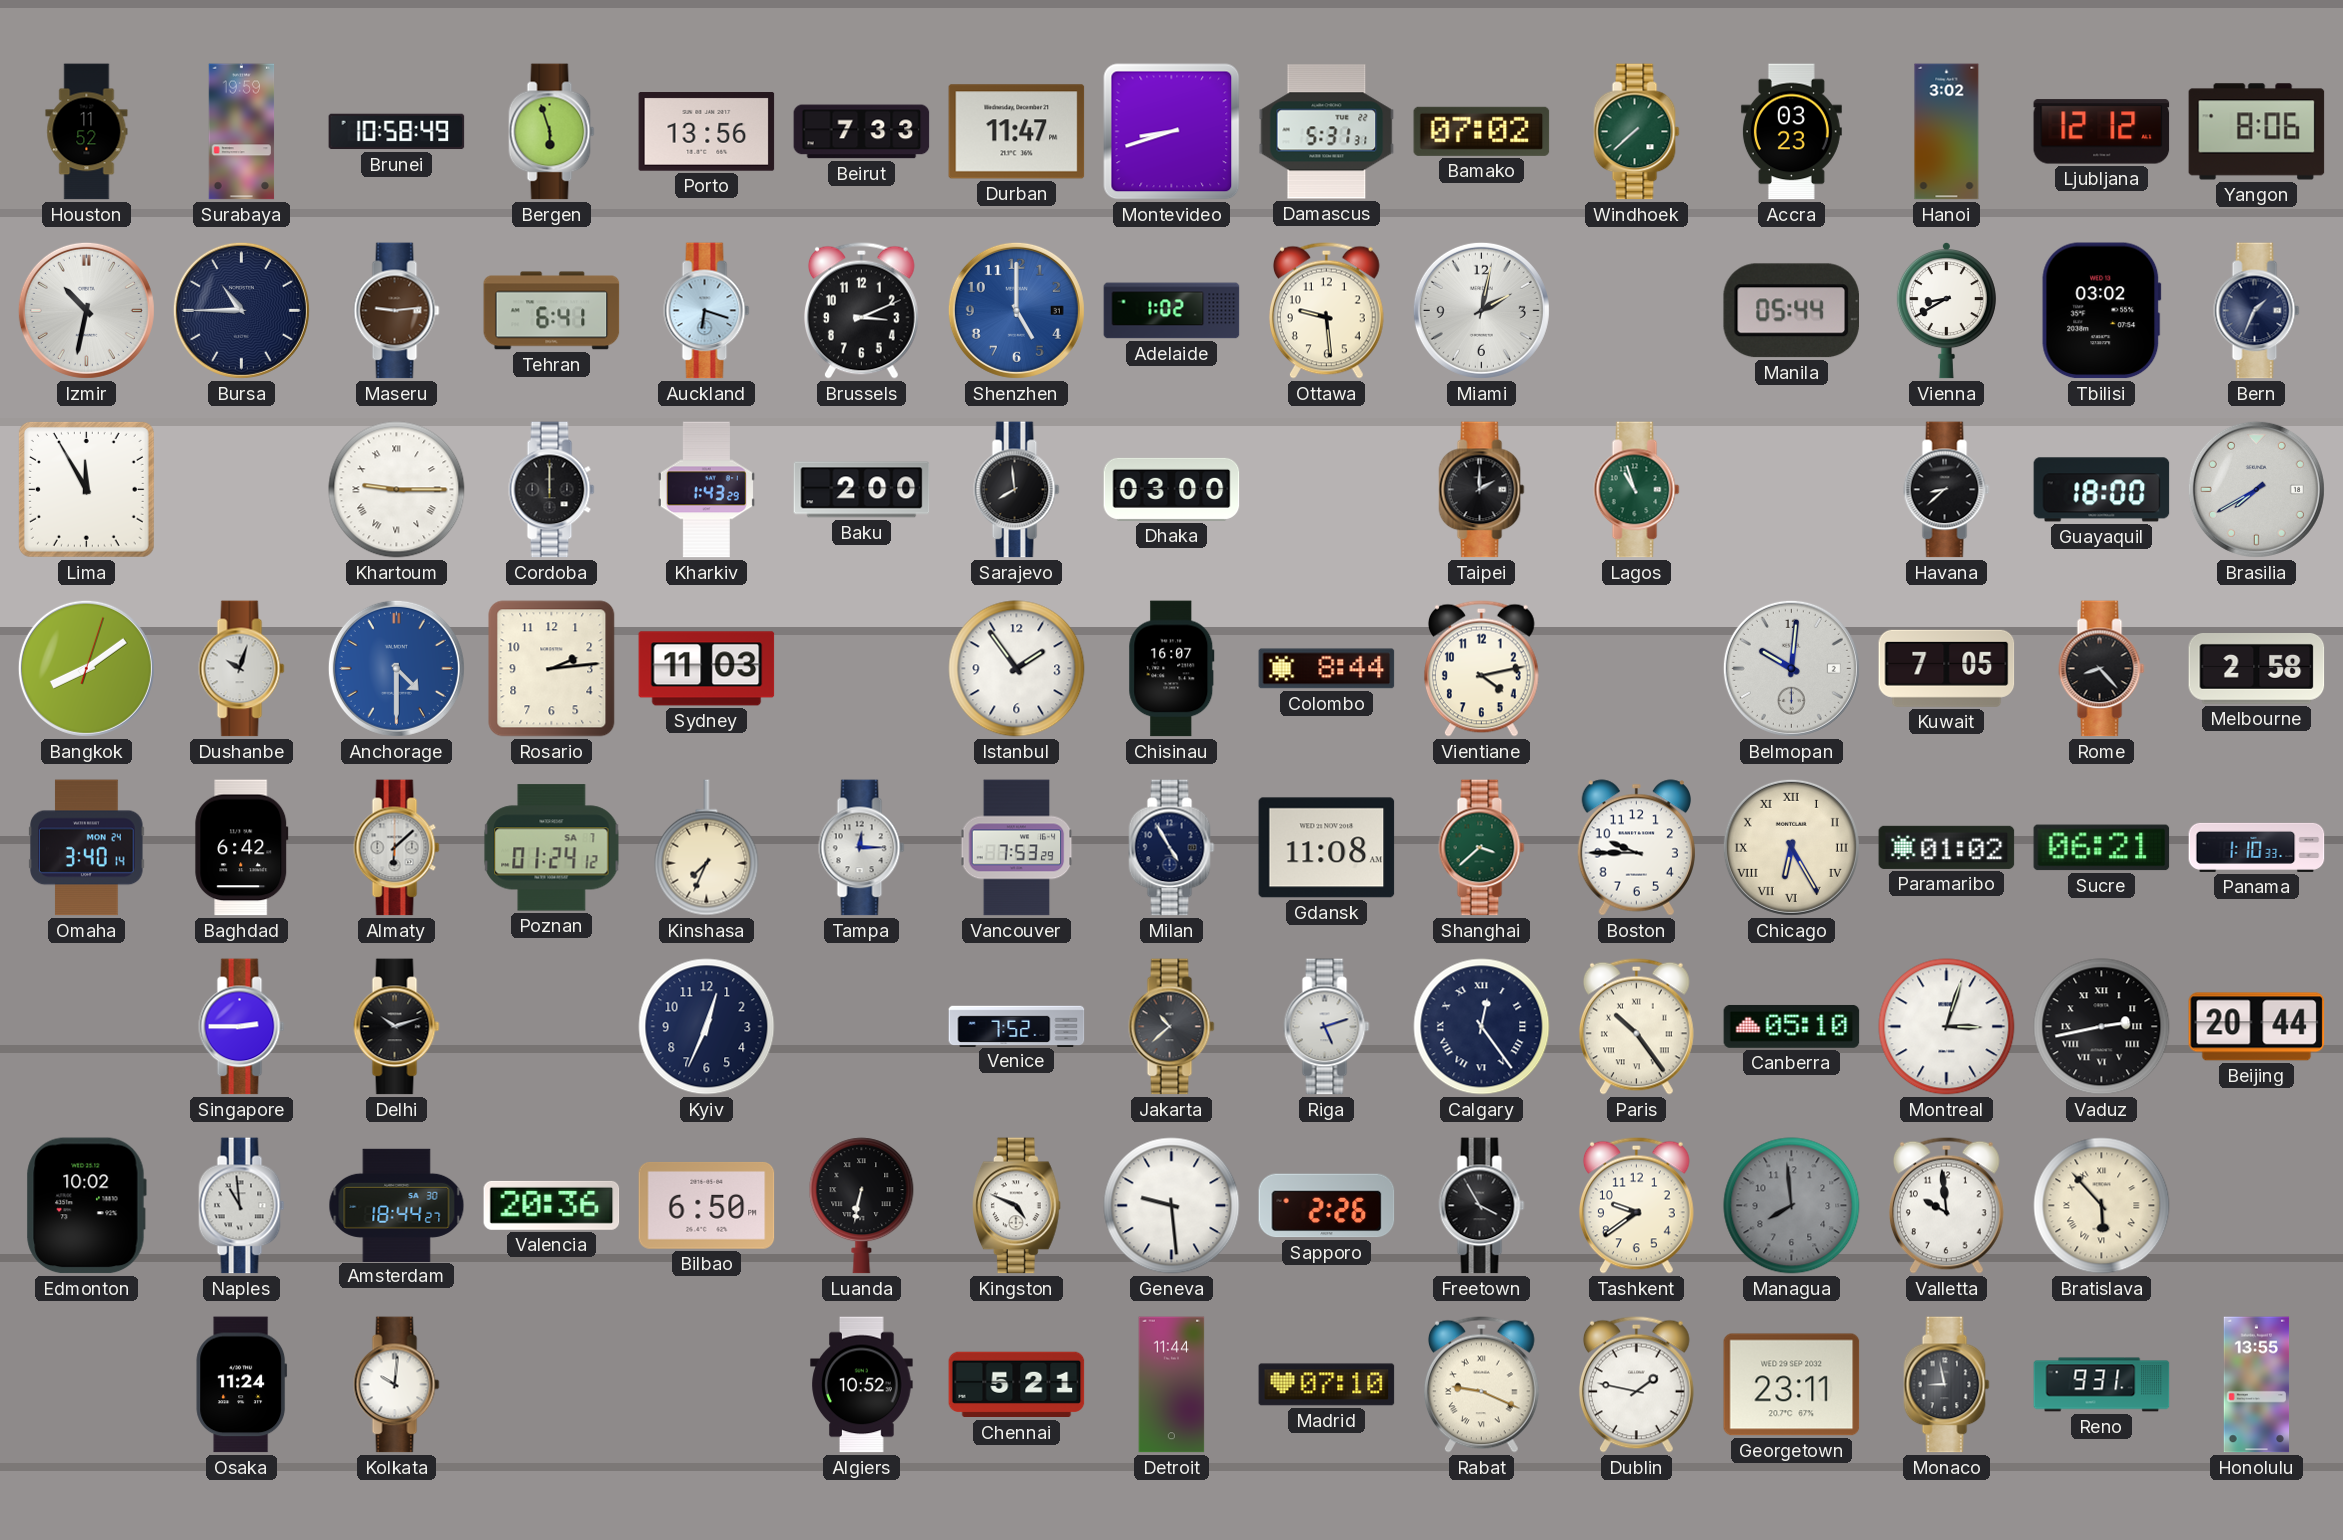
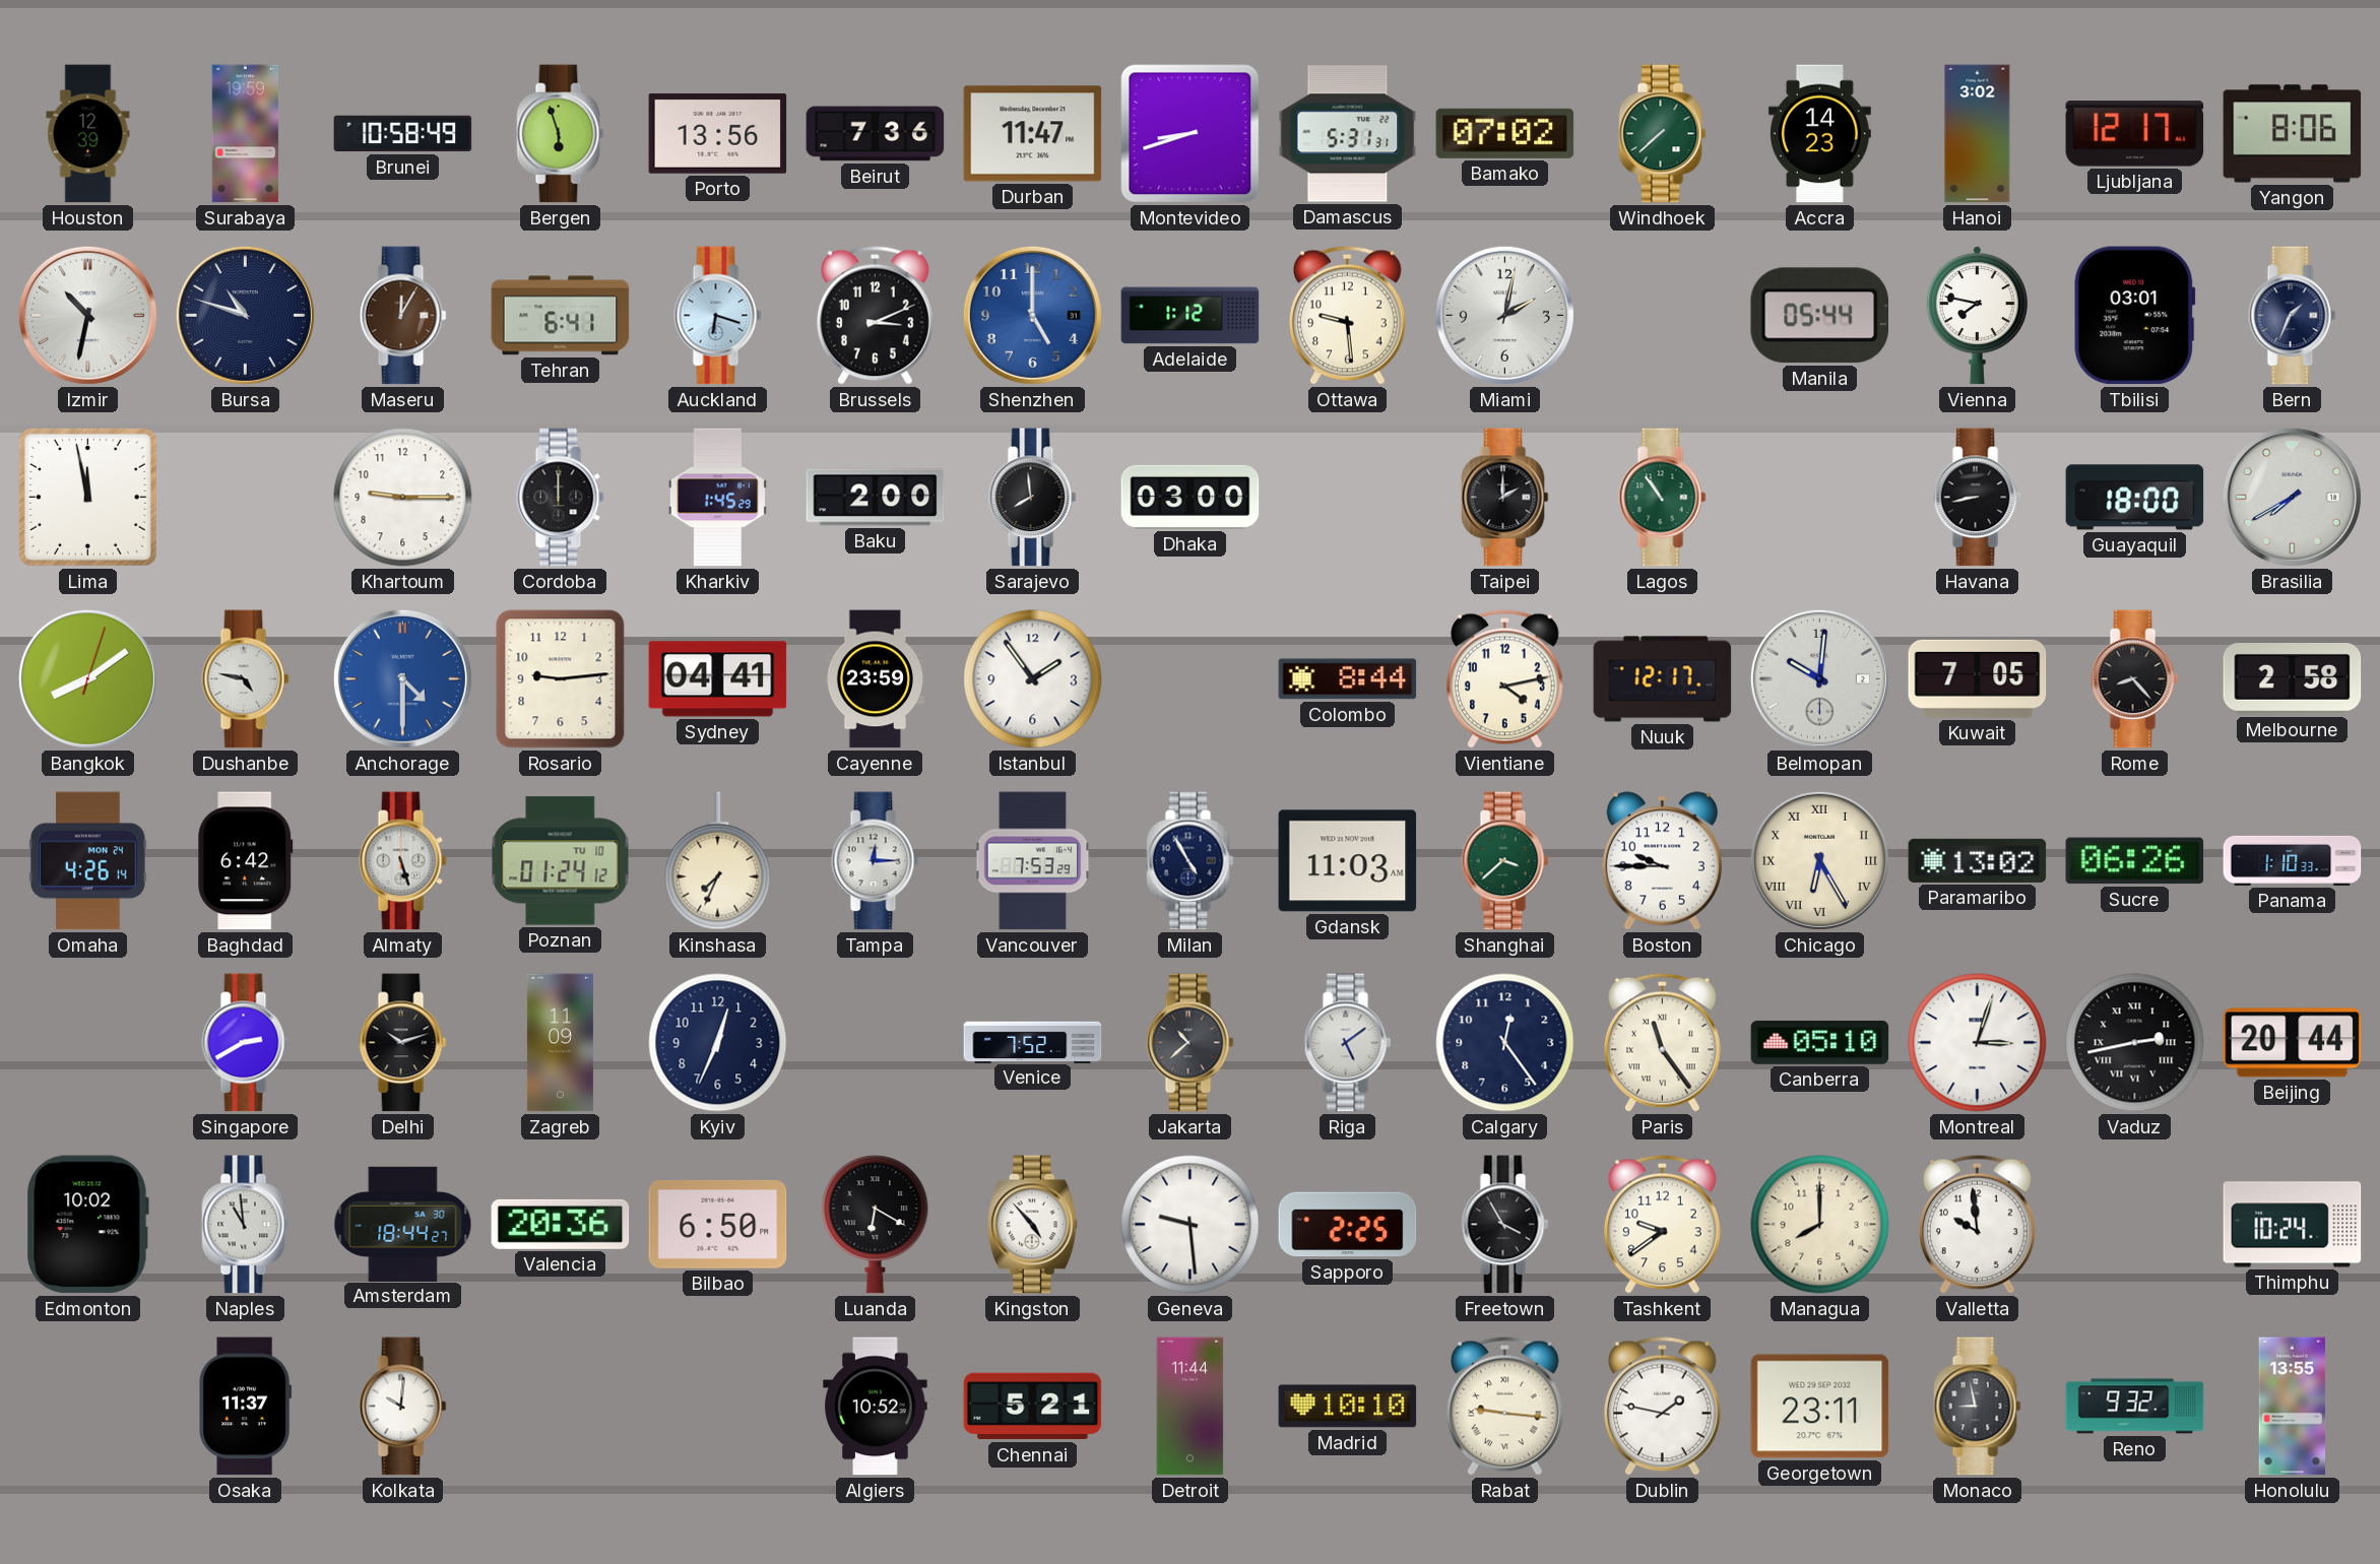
Houston: 11:52 -> 12:39 (88, 134)
Beirut: 7:33 -> 7:36 (876, 134)
Accra: 03:23 -> 14:23 (1819, 134)
Ljubljana: 12:12 -> 12:17 (2135, 134)
Bursa: 10:45 -> 10:48 (245, 315)
Maseru: 9:14 -> 12:05 (403, 316)
Adelaide: 1:02 -> 1:12 (1191, 316)
Vienna: 8:40 -> 7:47 (1977, 316)
Tbilisi: 03:02 -> 03:01 (2135, 316)
Lima: 11:55 -> 11:58 (87, 497)
Khartoum numerals: Roman -> Arabic (403, 498)
Kharkiv: 1:43 -> 1:45 (717, 498)
Lagos: 10:57 -> 10:54 (1663, 498)
Havana: 8:38 -> 8:43 (1978, 498)
Dushanbe: 10:03 -> 4:47 (246, 679)
Rosario: 2:14 -> 9:14 (561, 679)
Sydney: 11:03 -> 04:41 (718, 679)
Cayenne: none -> 23:59 (875, 679)
Chisinau: 16:07 -> none (1172, 669)
Nuuk: none -> 12:17 (1663, 679)
Omaha: 3:40 -> 4:26 (88, 861)
Almaty: 6:08 -> 5:27 (403, 861)
Poznan date: SA 7 -> TU 10 (561, 861)
Gdansk: 11:08 -> 11:03 (1348, 861)
Paramaribo: 01:02 -> 13:02 (1978, 860)
Sucre: 06:21 -> 06:26 (2135, 861)
Singapore: 2:45 -> 2:40 (246, 1043)
Zagreb: none -> 11:09 (560, 1043)
Riga: 5:12 -> 5:09 (1348, 1043)
Calgary numerals: Roman -> Arabic (1505, 1043)
Paris: 10:24 -> 11:24 (1662, 1042)
Luanda: 6:32 -> 6:20 (876, 1225)
Kingston: 4:49 -> 4:53 (1033, 1225)
Sapporo: 2:26 -> 2:25 (1348, 1225)
Managua: 7:59 -> 8:00 (1820, 1225)
Managua dial: grey -> cream (1820, 1225)
Bratislava: 5:53 -> none (2102, 1206)
Thimphu: none -> 10:24 (2293, 1225)
Osaka: 11:24 -> 11:37 (246, 1407)
Madrid: 07:10 -> 10:10 (1348, 1407)
Rabat: 9:19 -> 9:16 (1504, 1406)
Reno: 9:31 -> 9:32 (2135, 1407)
